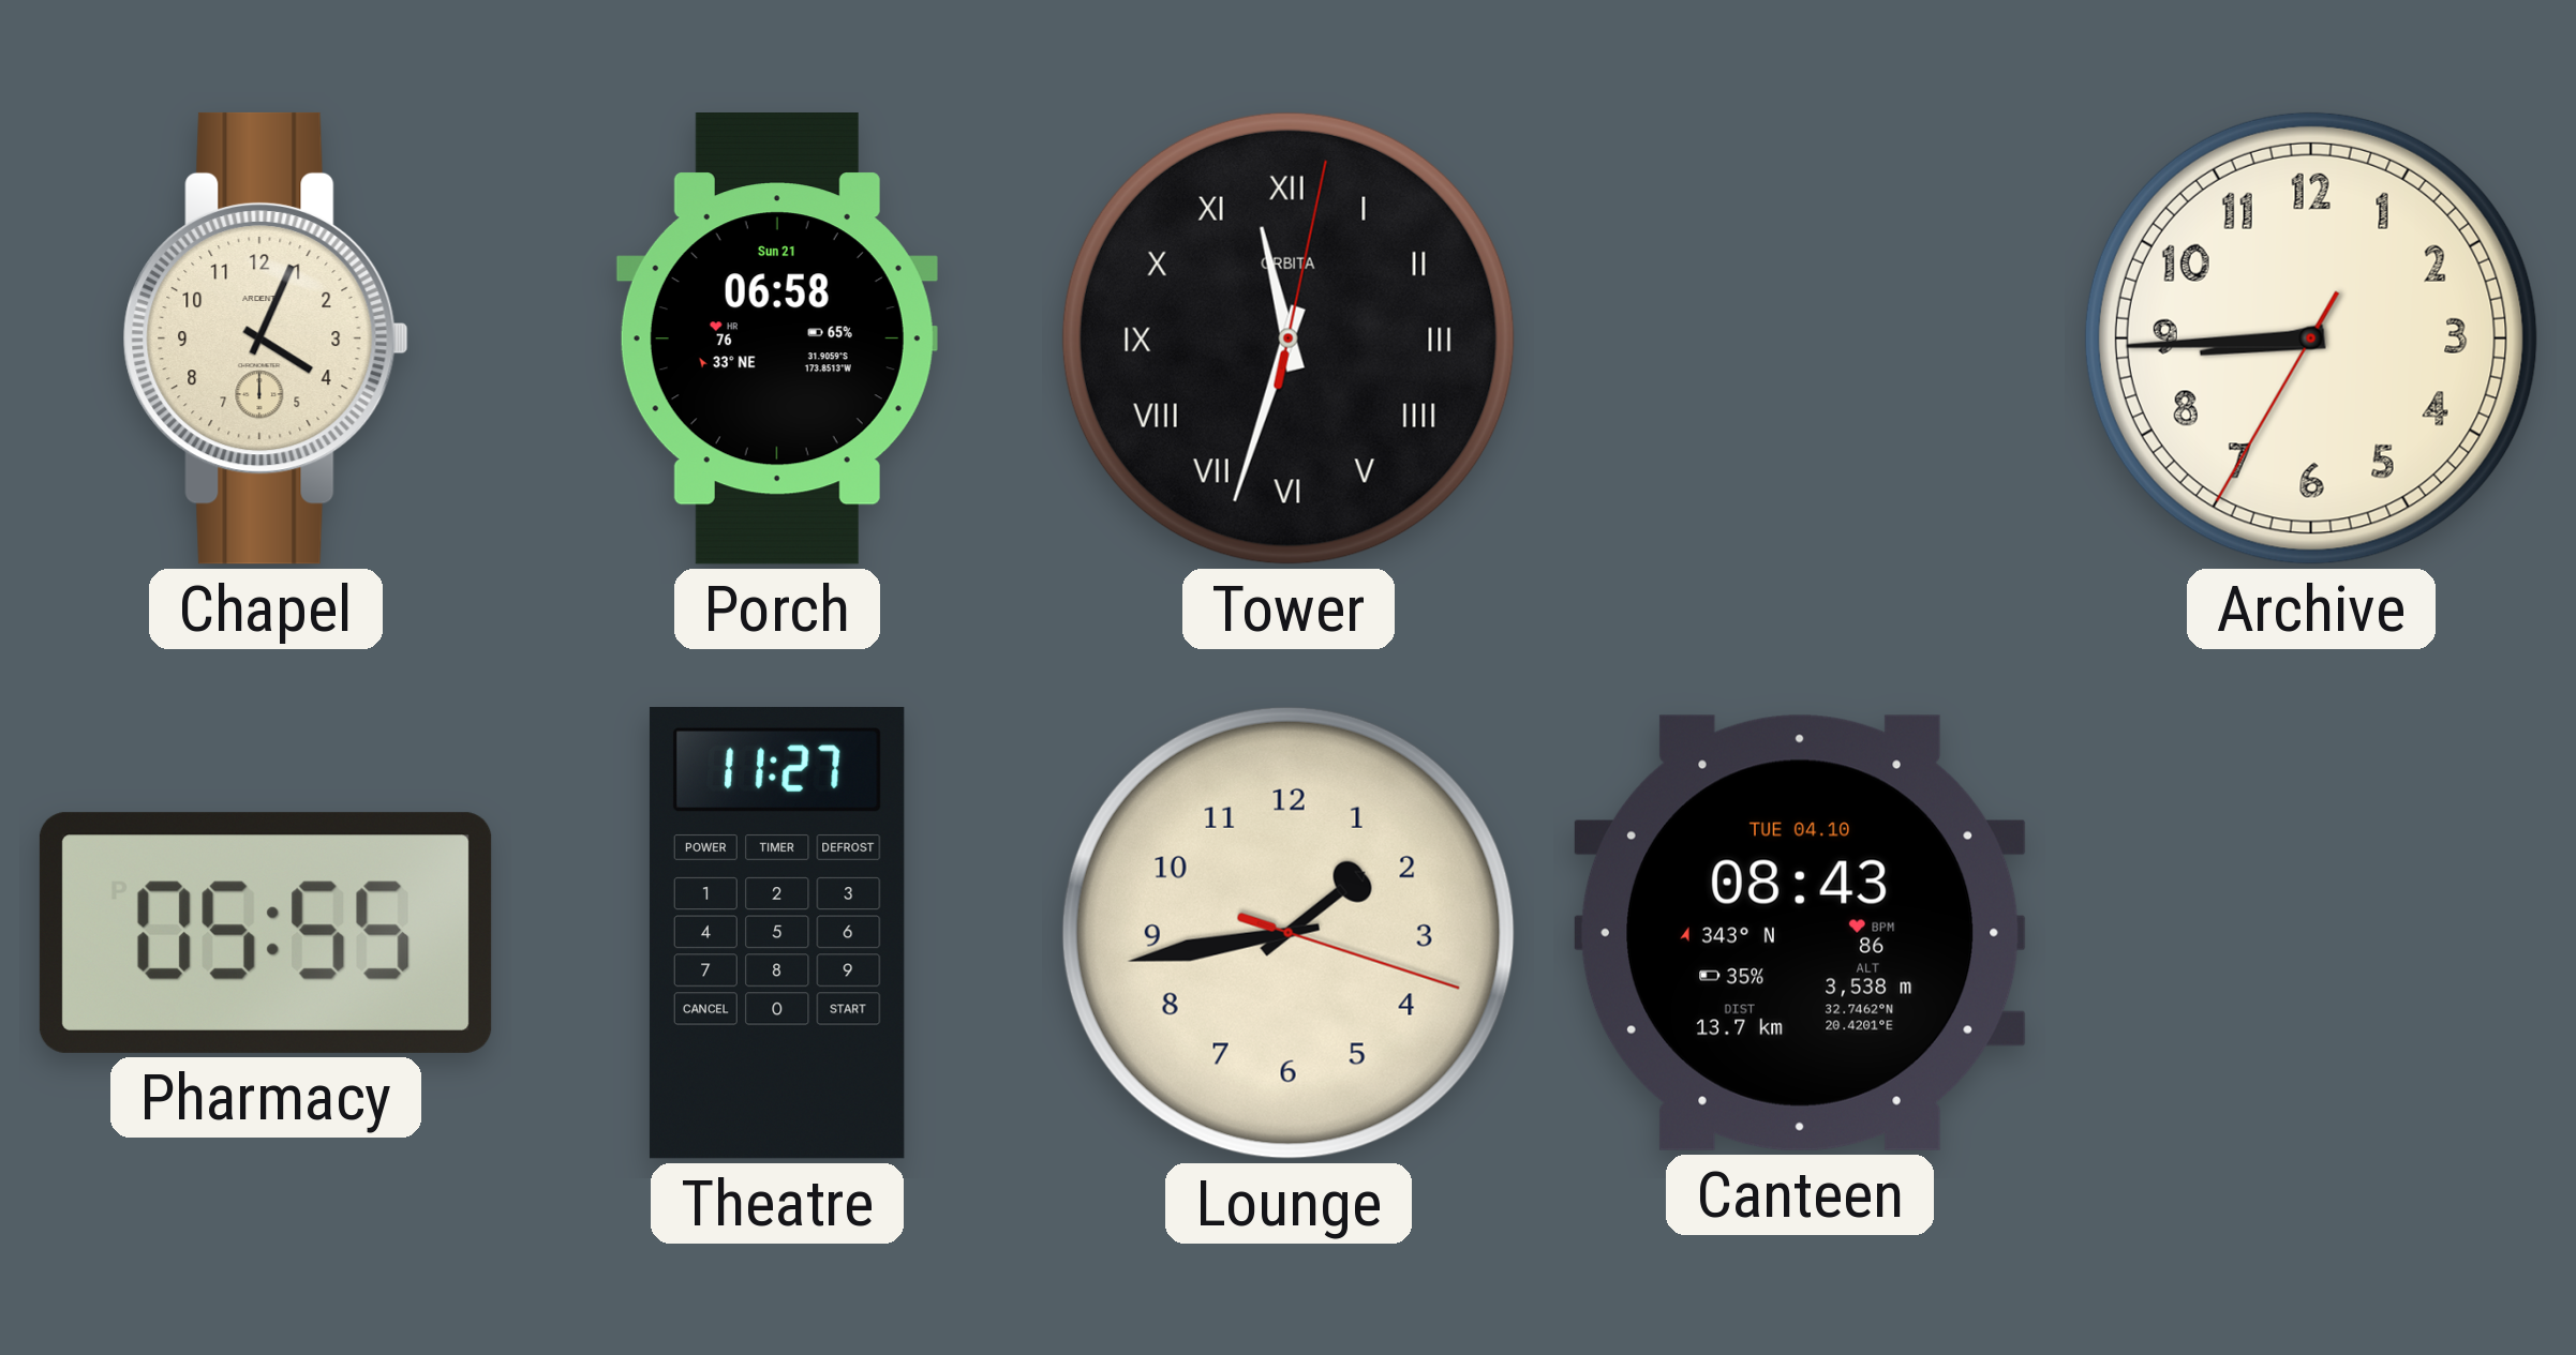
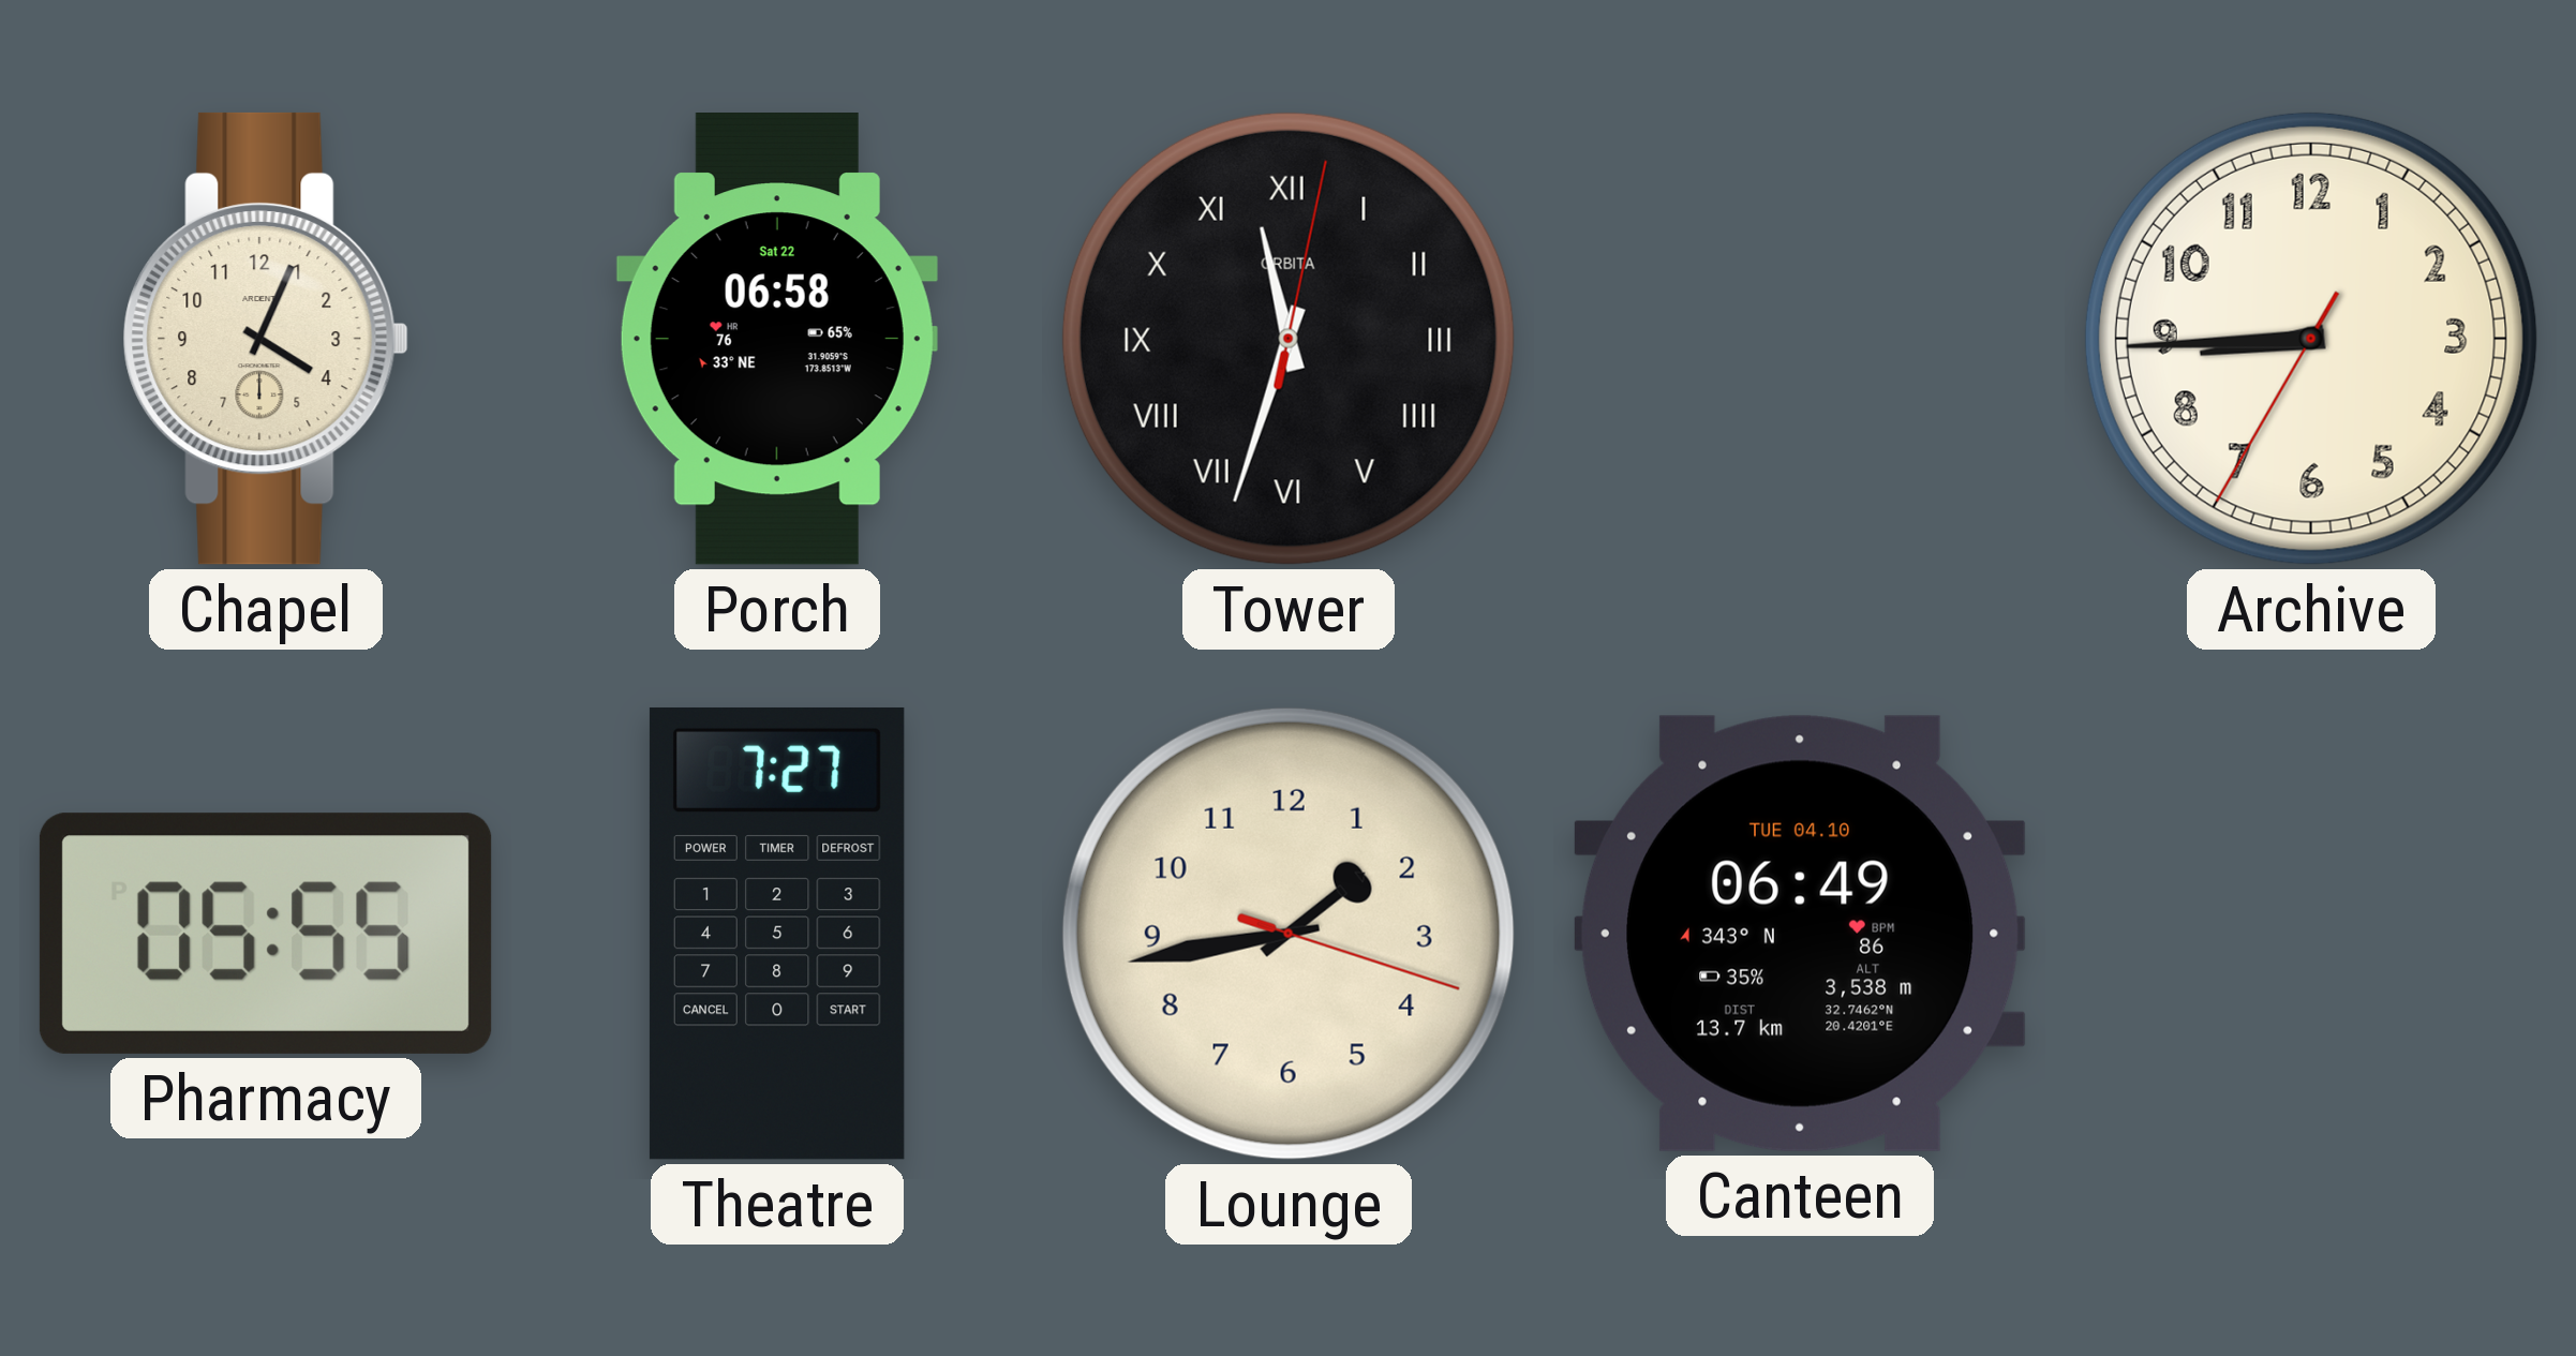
Porch date: Sun 21 -> Sat 22 (777, 339)
Theatre: 11:27 -> 7:27 (777, 934)
Canteen: 08:43 -> 06:49 (1800, 934)
